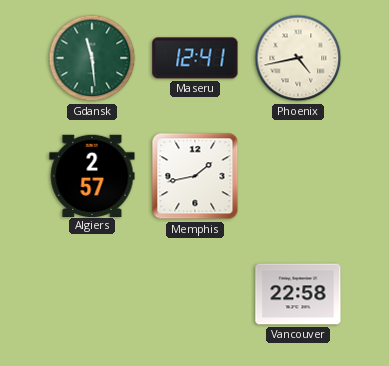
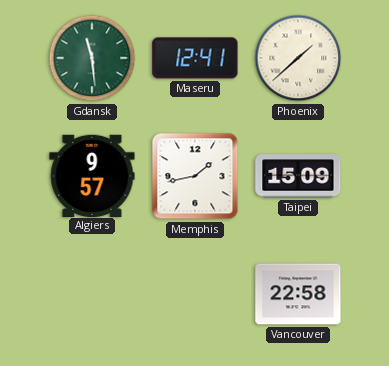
Phoenix: 4:43 -> 1:38 (298, 58)
Algiers: 2:57 -> 9:57 (92, 175)
Taipei: none -> 15:09 (298, 176)
